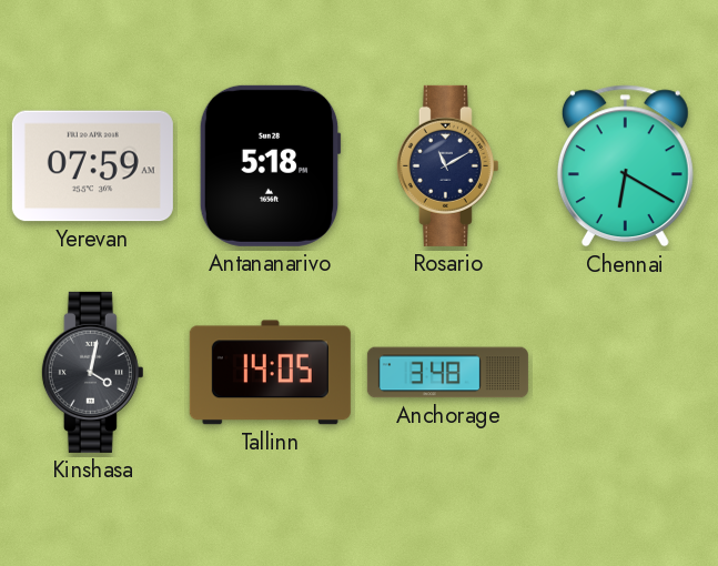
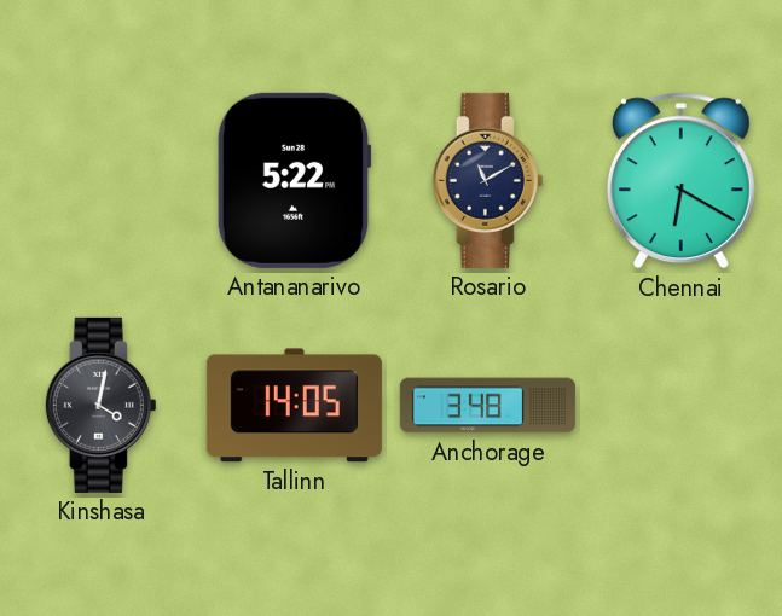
Yerevan: 07:59 -> none (92, 166)
Antananarivo: 5:18 -> 5:22 (294, 180)
